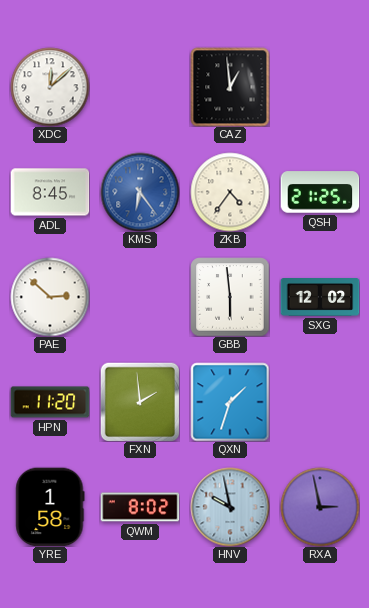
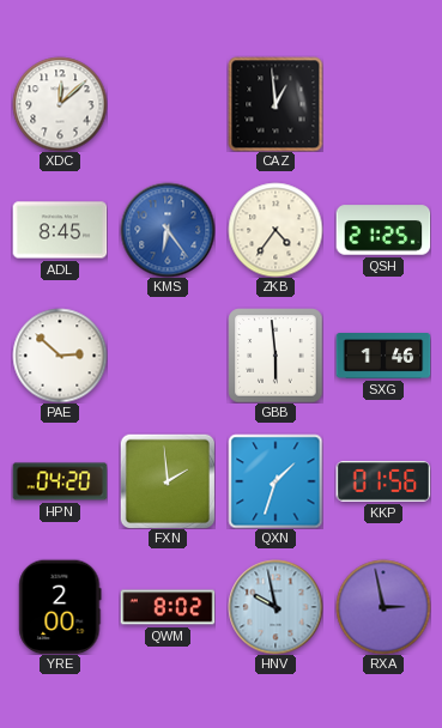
SXG: 12:02 -> 1:46 (383, 357)
HPN: 11:20 -> 04:20 (60, 481)
KKP: none -> 01:56 (383, 481)
YRE: 1:58 -> 2:00 (60, 607)
